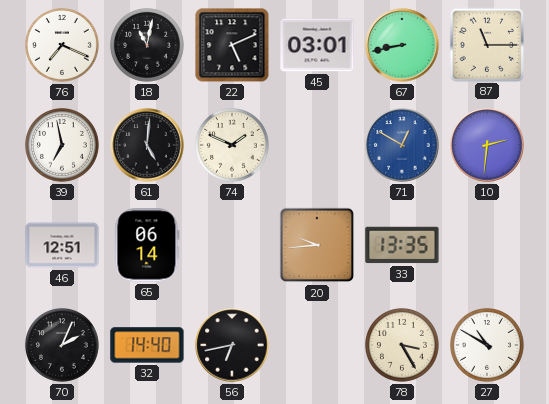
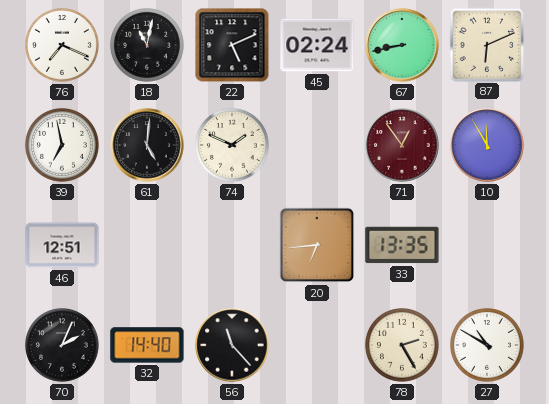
45: 03:01 -> 02:24 (317, 45)
87: 11:15 -> 6:11 (486, 44)
71: 12:50 -> 12:54 (402, 145)
71 dial: blue -> burgundy (402, 145)
10: 2:31 -> 11:55 (487, 145)
65: 06:14 -> none (147, 245)
20: 9:44 -> 6:44 (317, 245)
56: 6:43 -> 11:23 (232, 345)
78: 3:25 -> 2:25 (402, 345)
